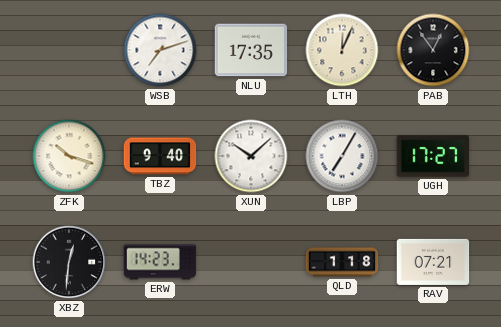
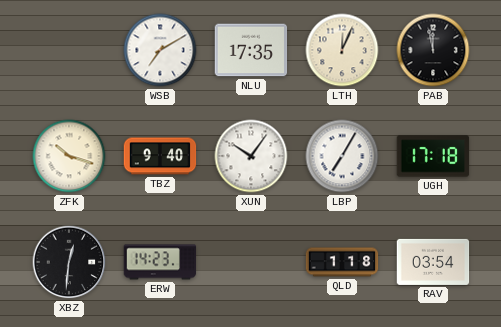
WSB: 7:12 -> 7:10 (160, 50)
PAB: 12:54 -> 11:58 (433, 50)
XUN: 10:08 -> 10:06 (251, 156)
UGH: 17:27 -> 17:18 (433, 156)
RAV: 07:21 -> 03:54 (433, 262)
